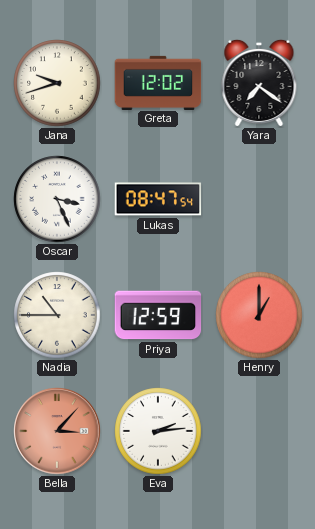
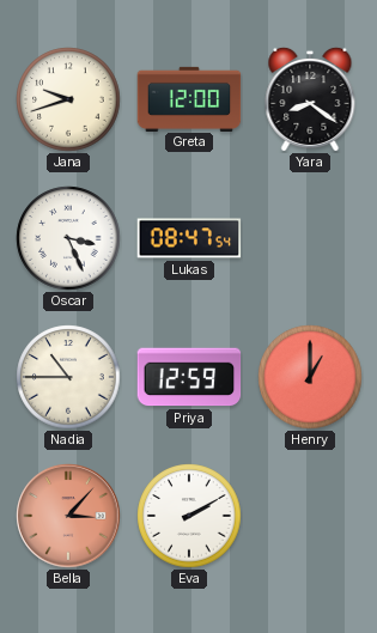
Greta: 12:02 -> 12:00 (189, 98)
Yara: 7:21 -> 8:21 (310, 98)
Eva: 2:14 -> 2:10 (189, 516)
